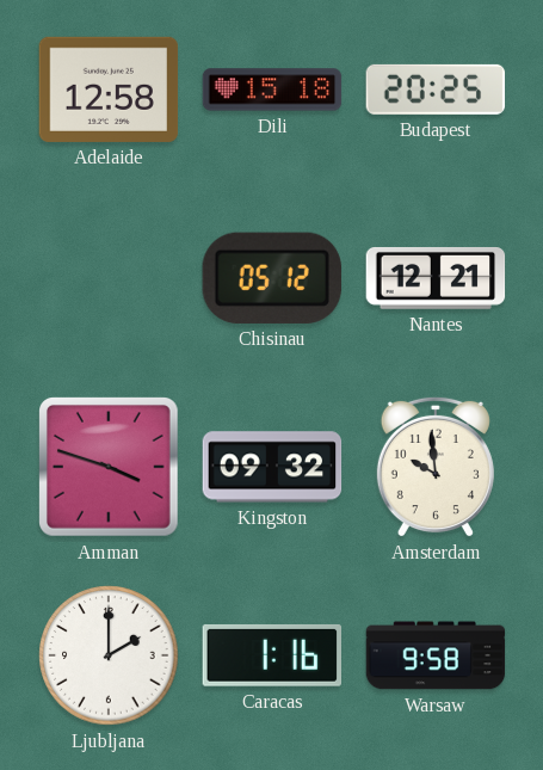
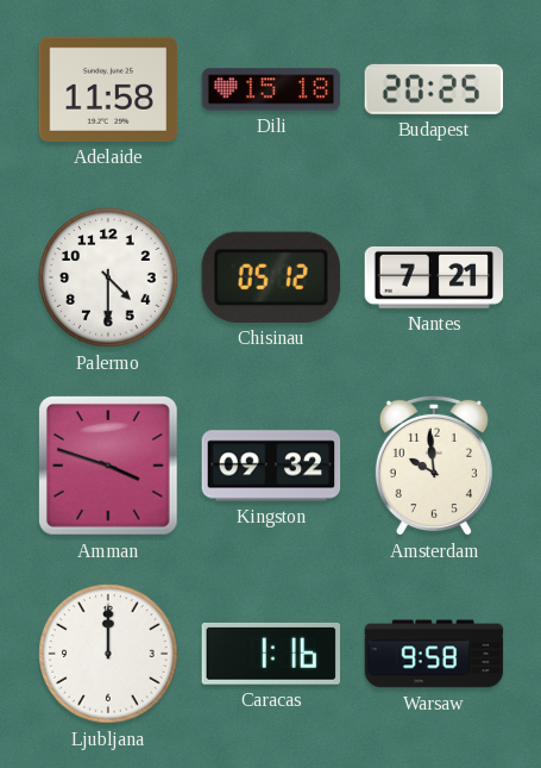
Adelaide: 12:58 -> 11:58 (108, 89)
Palermo: none -> 4:30 (108, 277)
Nantes: 12:21 -> 7:21 (434, 277)
Ljubljana: 2:00 -> 12:00 (108, 654)
